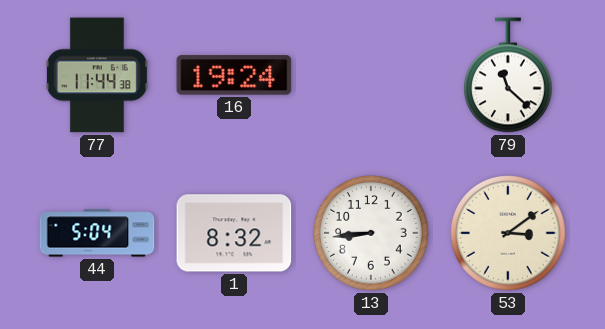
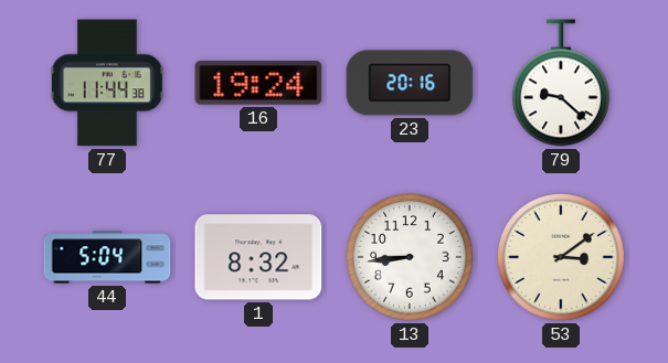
23: none -> 20:16 (410, 83)
79: 11:22 -> 9:22 (562, 83)
